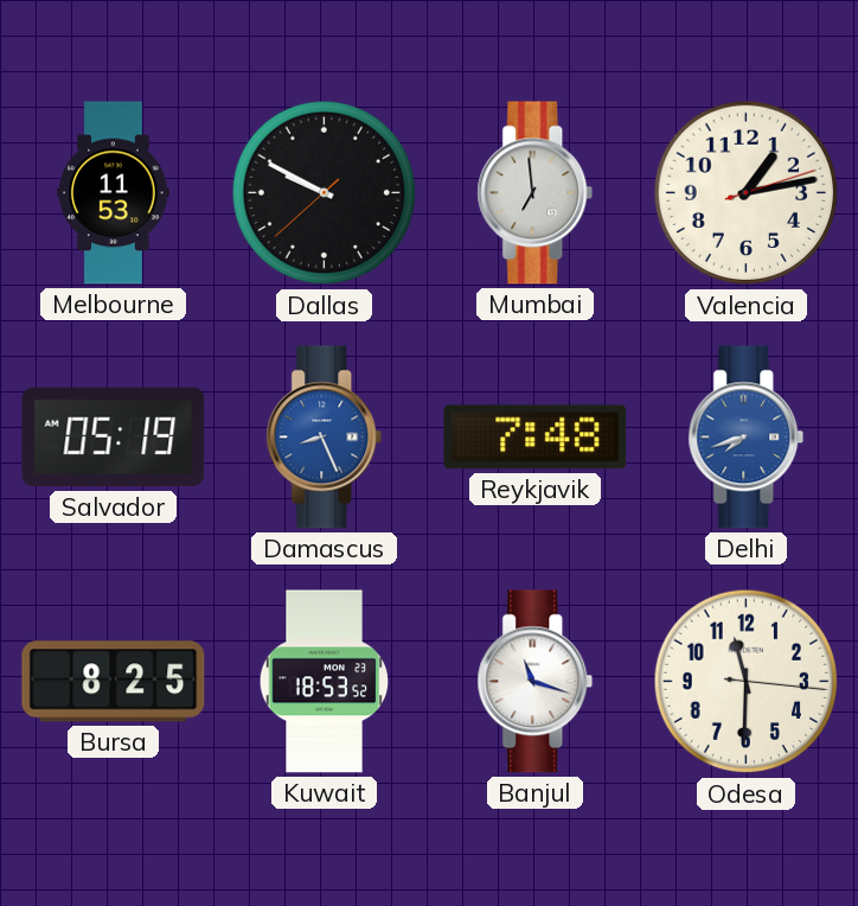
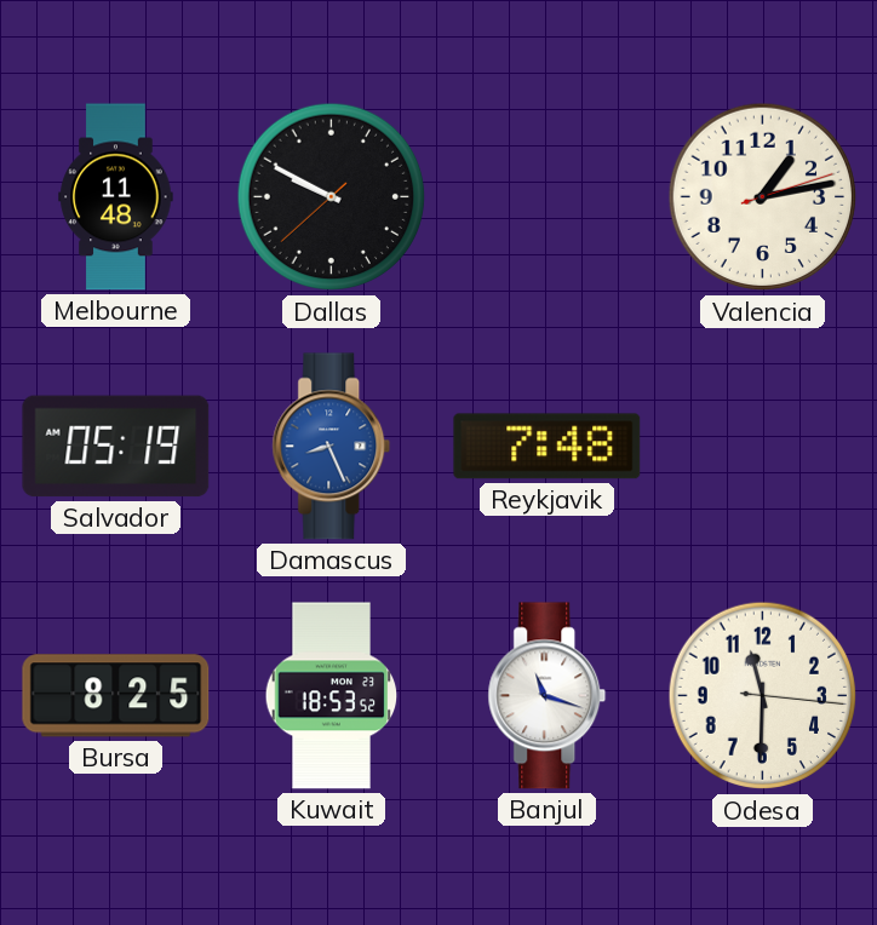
Melbourne: 11:53 -> 11:48 (116, 197)
Mumbai: 6:59 -> none (536, 193)
Delhi: 7:42 -> none (747, 438)
